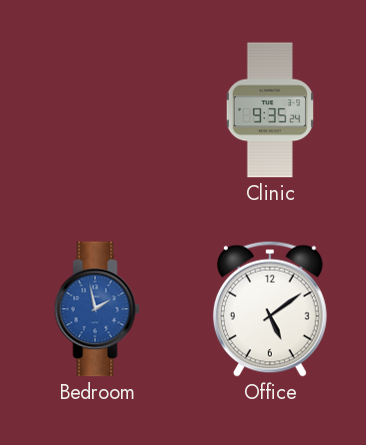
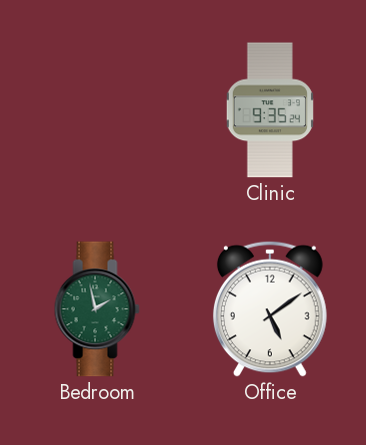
Bedroom dial: blue -> green (97, 309)
